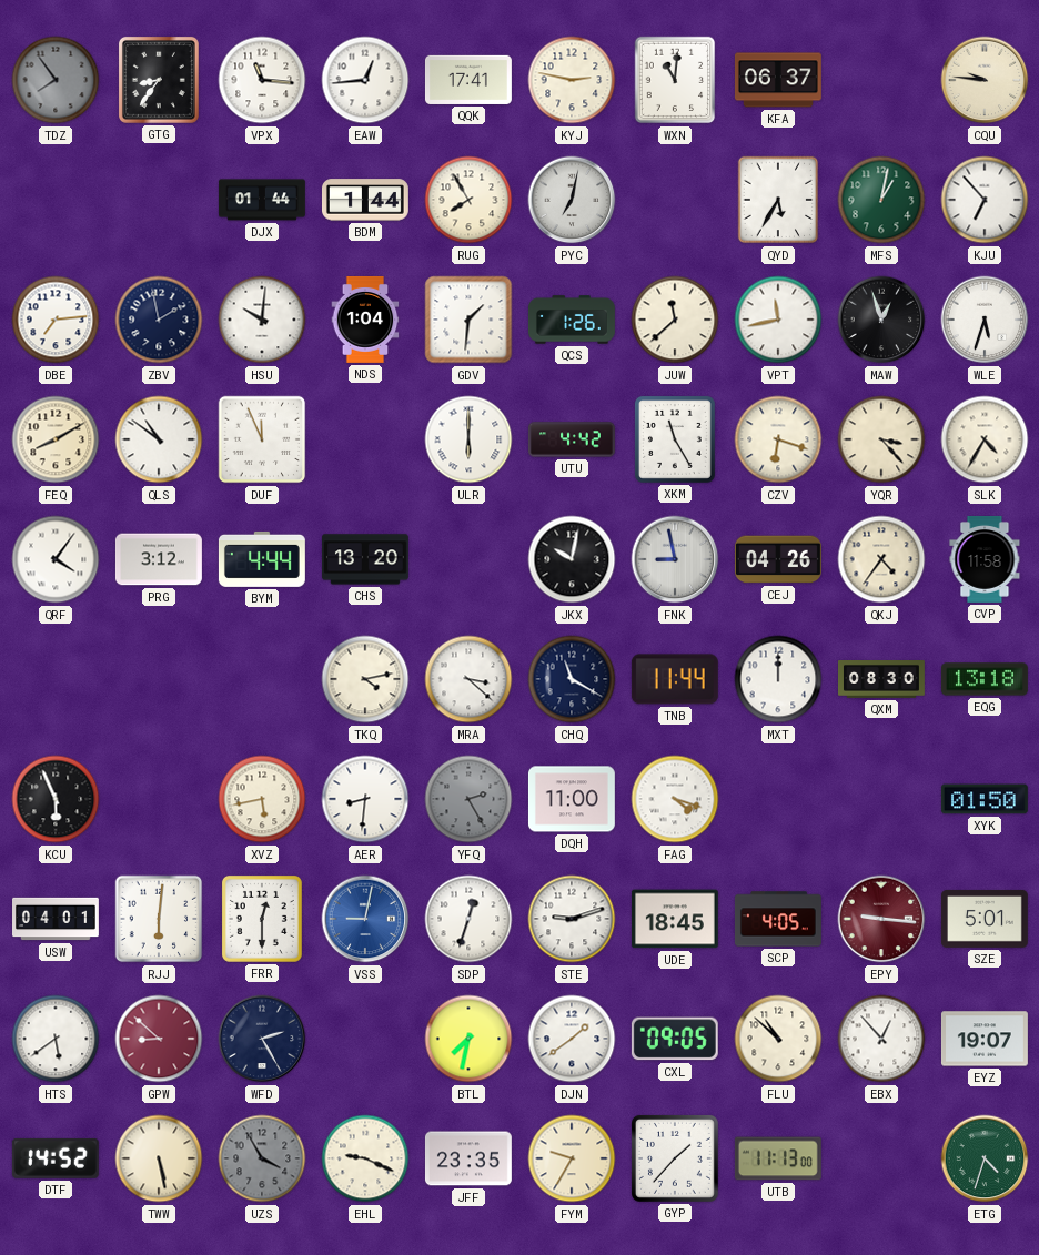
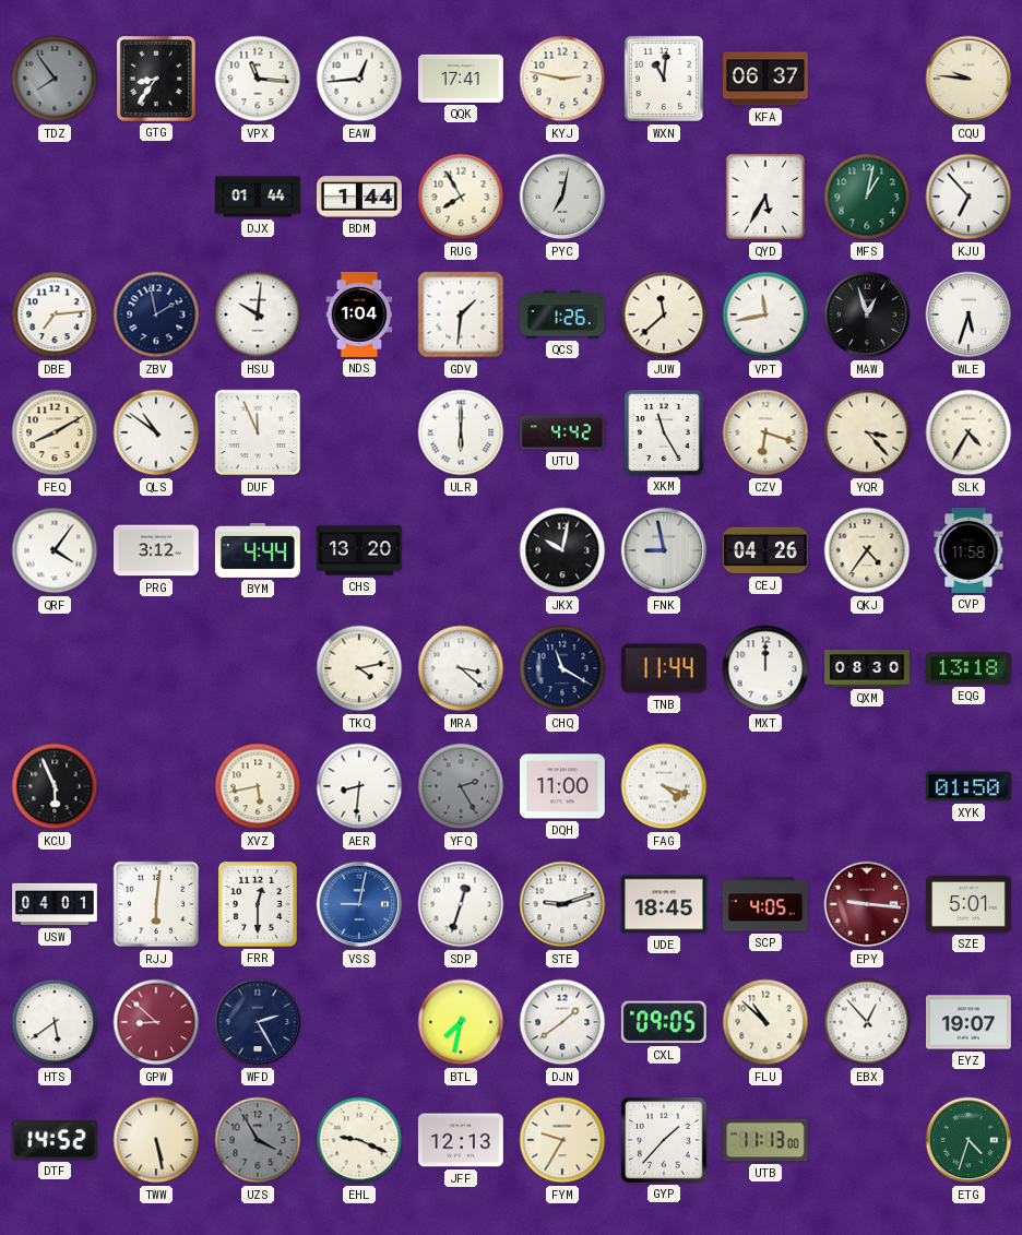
JFF: 23:35 -> 12:13 (461, 1140)
